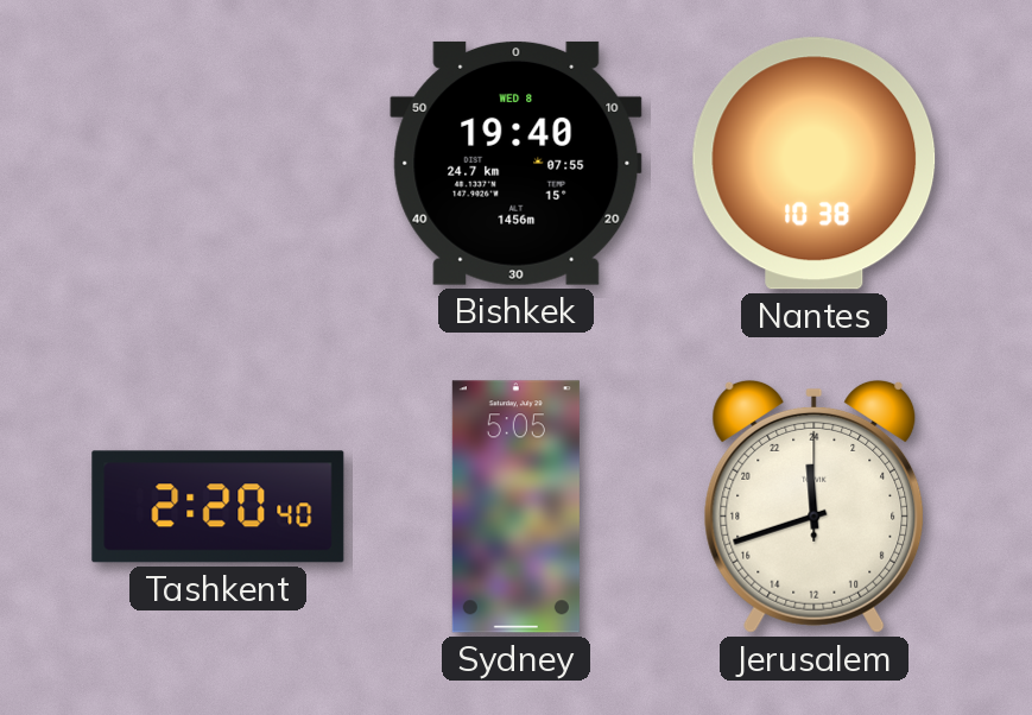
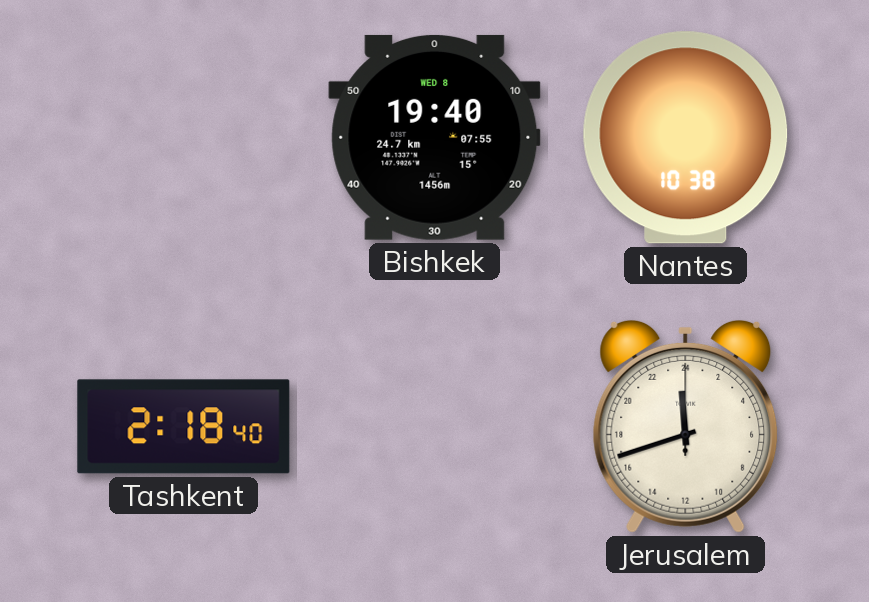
Tashkent: 2:20 -> 2:18 (184, 427)
Sydney: 5:05 -> none (515, 507)
